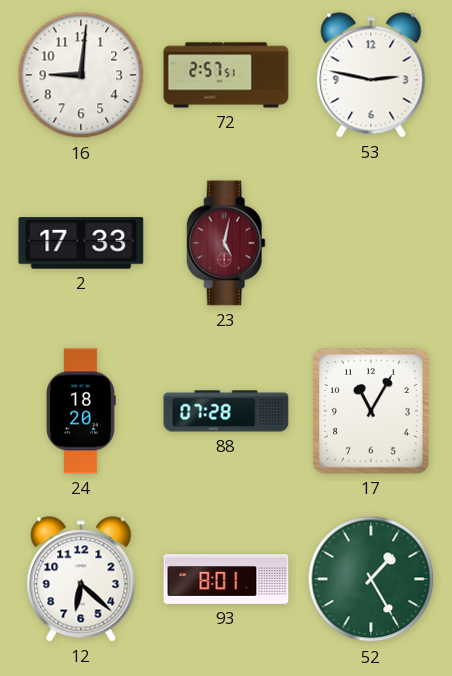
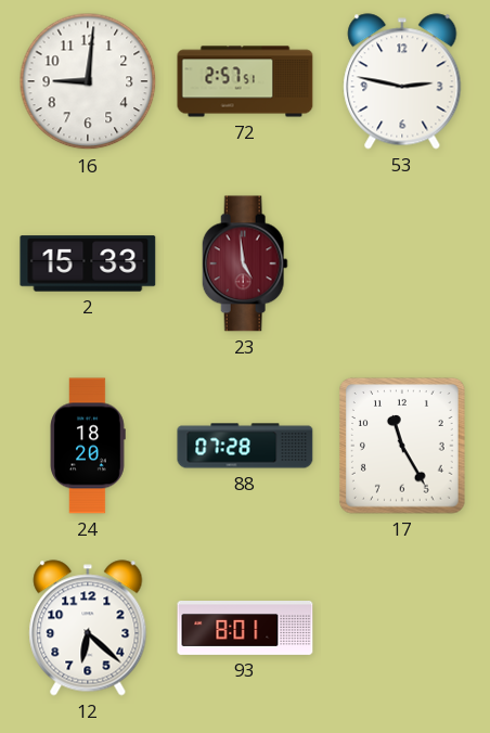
2: 17:33 -> 15:33 (88, 263)
23: 5:02 -> 4:59 (245, 263)
17: 11:05 -> 11:25 (402, 446)
52: 1:25 -> none (371, 579)
